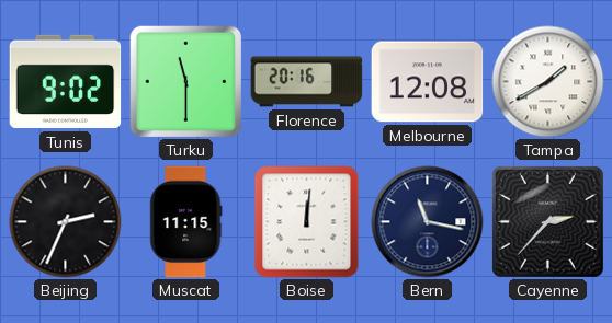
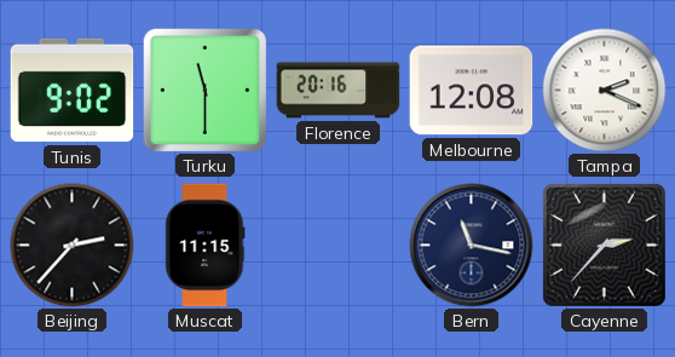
Tampa: 1:40 -> 2:19 (605, 91)
Beijing: 2:34 -> 2:37 (73, 246)
Boise: 12:01 -> none (307, 222)
